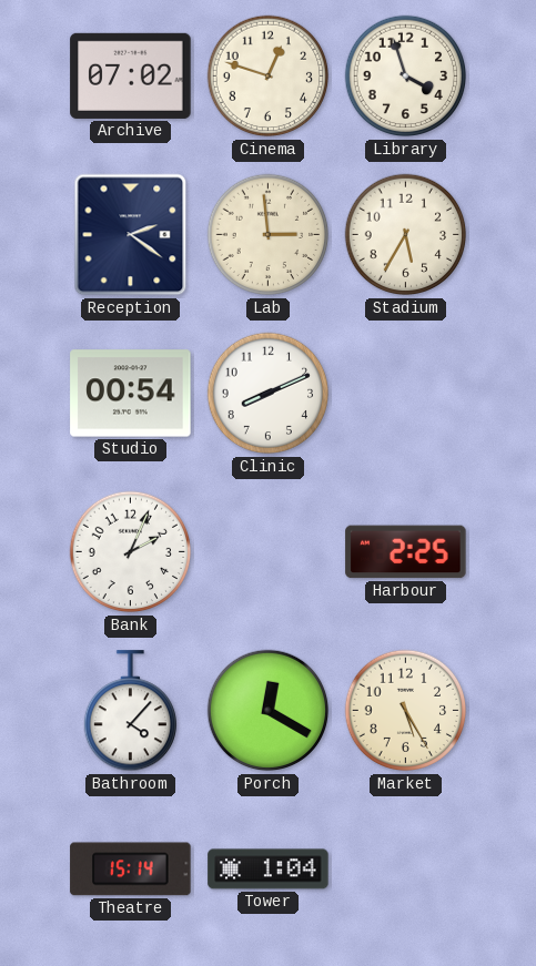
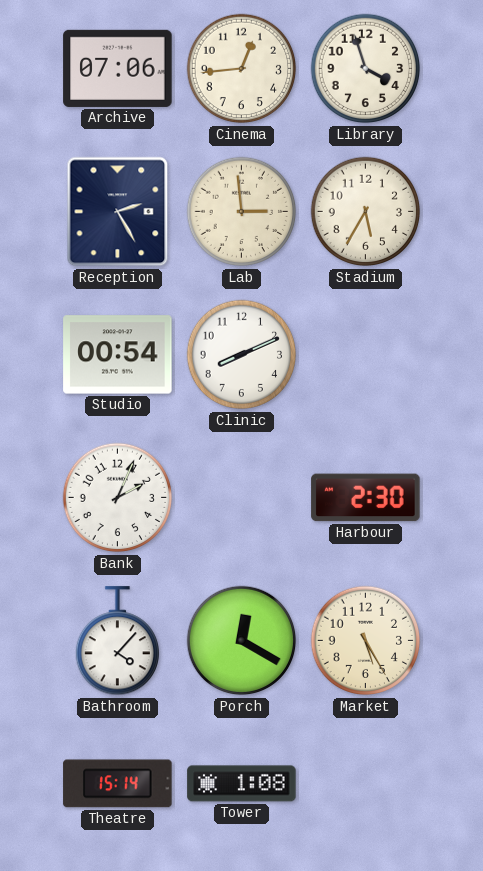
Archive: 07:02 -> 07:06 (118, 68)
Cinema: 12:48 -> 12:44 (242, 69)
Reception: 2:21 -> 2:25 (118, 212)
Harbour: 2:25 -> 2:30 (366, 498)
Tower: 1:04 -> 1:08 (242, 784)
